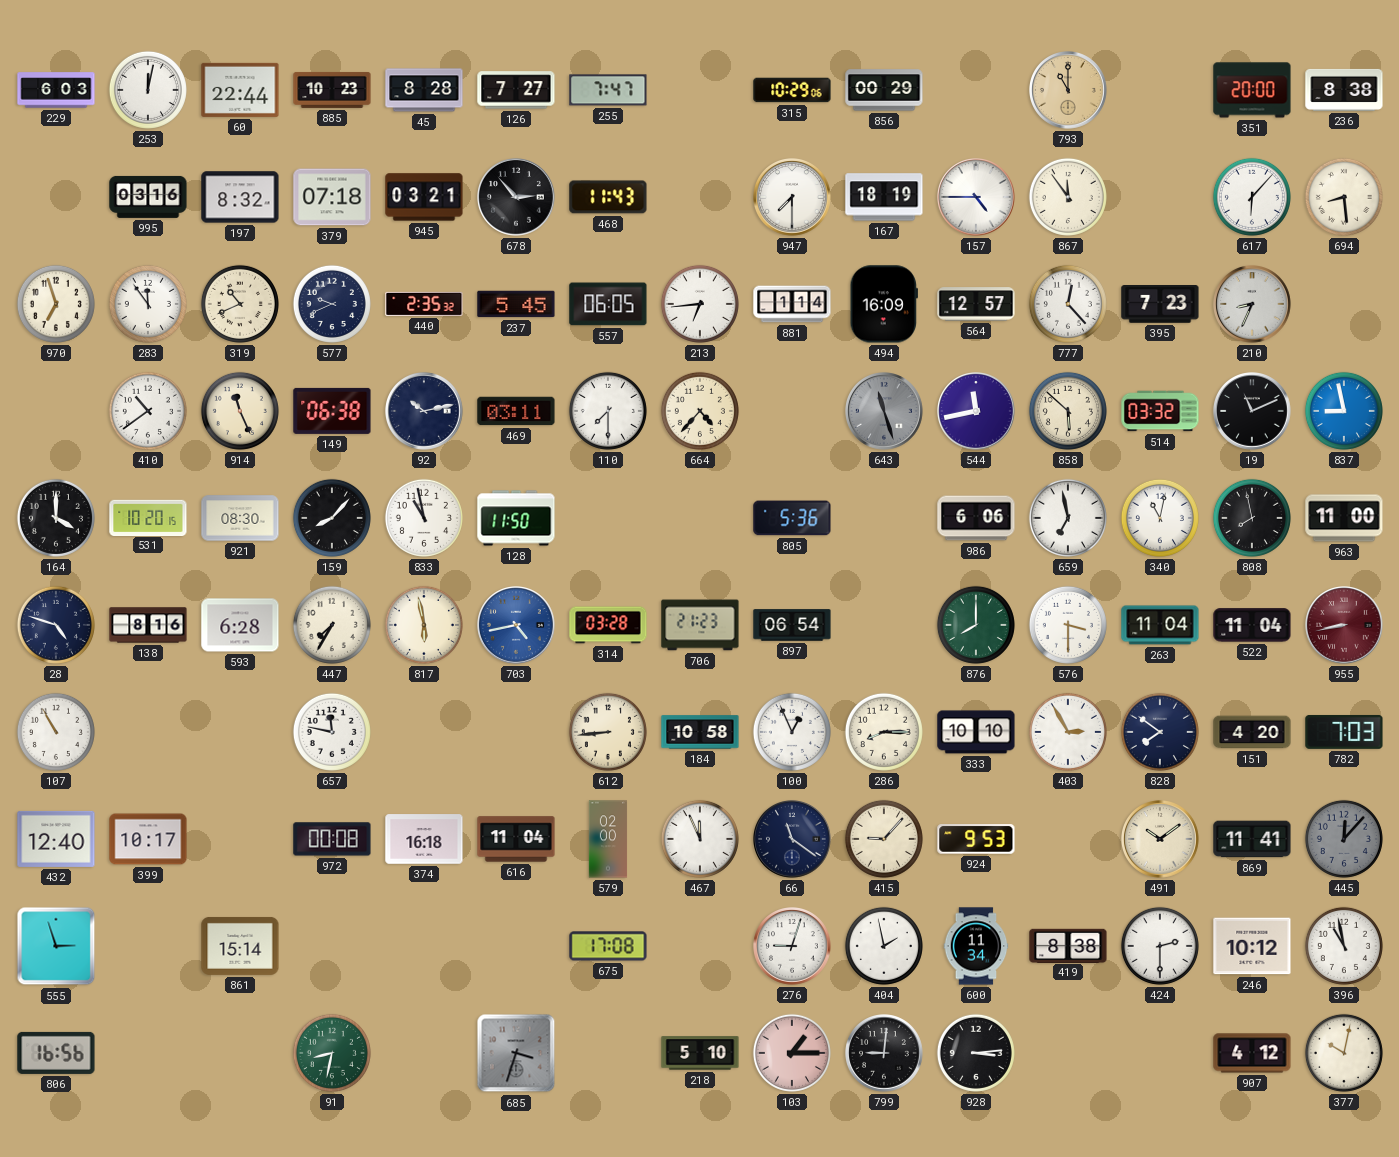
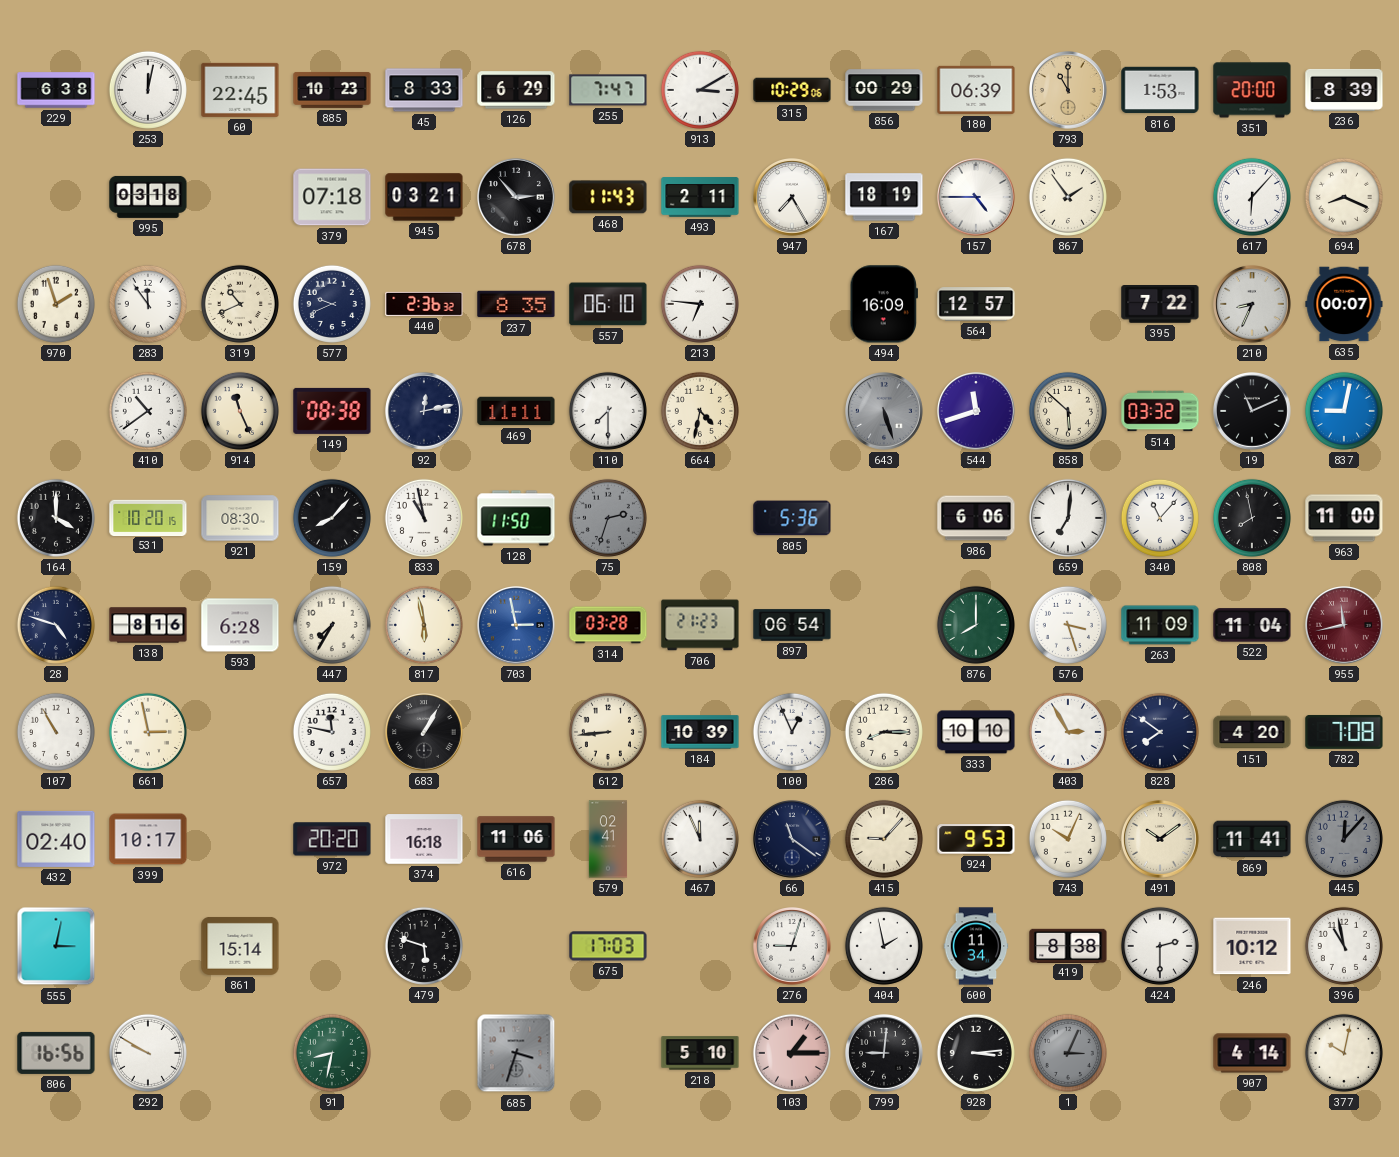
229: 6:03 -> 6:38 (56, 90)
60: 22:44 -> 22:45 (240, 90)
45: 8:28 -> 8:33 (424, 90)
126: 7:27 -> 6:29 (516, 90)
913: none -> 3:10 (700, 90)
180: none -> 06:39 (976, 90)
816: none -> 1:53 (1160, 90)
236: 8:38 -> 8:39 (1344, 90)
995: 03:16 -> 03:18 (148, 197)
197: 8:32 -> none (240, 197)
493: none -> 2:11 (700, 197)
947: 7:30 -> 7:25 (793, 198)
867: 11:54 -> 1:54 (1068, 197)
694: 8:29 -> 8:19 (1344, 197)
970: 6:57 -> 1:57 (56, 304)
440: 2:35 -> 2:36 (424, 304)
237: 5:45 -> 8:35 (516, 304)
557: 06:05 -> 06:10 (608, 304)
213: 6:44 -> 6:46 (700, 304)
881: 1:14 -> none (792, 304)
777: 12:23 -> none (1068, 304)
395: 7:23 -> 7:22 (1160, 305)
635: none -> 00:07 (1344, 304)
149: 06:38 -> 08:38 (332, 411)
92: 10:13 -> 12:13 (425, 412)
469: 03:11 -> 11:11 (516, 411)
664: 4:37 -> 4:32 (700, 411)
643: 11:27 -> 5:27 (885, 412)
544: 11:43 -> 11:42 (977, 412)
837: 8:58 -> 9:02 (1344, 411)
75: none -> 2:33 (608, 518)
659: 6:58 -> 7:01 (1068, 518)
340: 11:02 -> 11:07 (1160, 518)
703: 4:43 -> 2:58 (517, 626)
576: 3:30 -> 3:27 (1068, 625)
263: 11:04 -> 11:09 (1160, 625)
955: 8:43 -> 11:43 (1345, 626)
661: none -> 2:58 (148, 732)
683: none -> 1:05 (425, 733)
184: 10:58 -> 10:39 (700, 732)
782: 7:03 -> 7:08 (1344, 732)
432: 12:40 -> 02:40 (56, 839)
972: 00:08 -> 20:20 (332, 839)
616: 11:04 -> 11:06 (516, 839)
579: 02:00 -> 02:41 (608, 839)
743: none -> 10:04 (1068, 839)
555: 2:57 -> 3:02 (56, 946)
479: none -> 5:48 (424, 946)
675: 17:08 -> 17:03 (608, 946)
292: none -> 9:50 (148, 1053)
1: none -> 3:04 (1068, 1053)
907: 4:12 -> 4:14 (1252, 1053)
